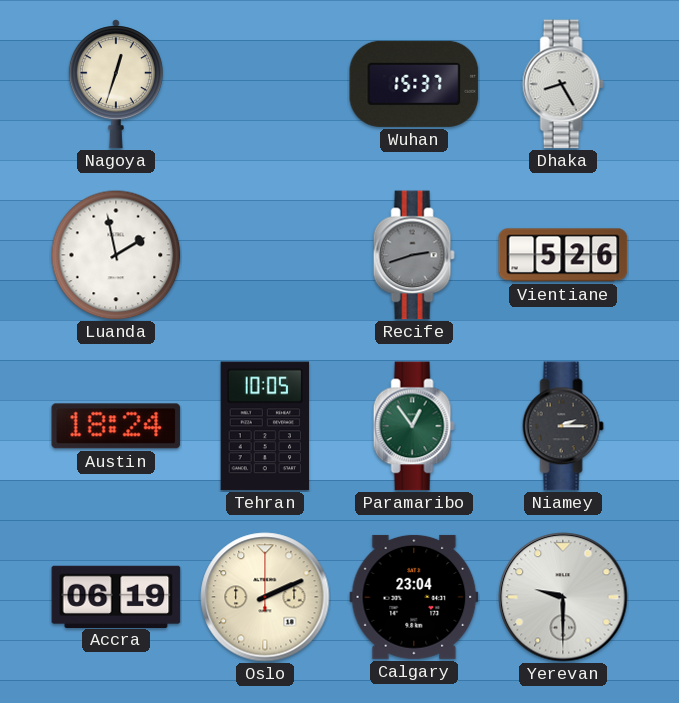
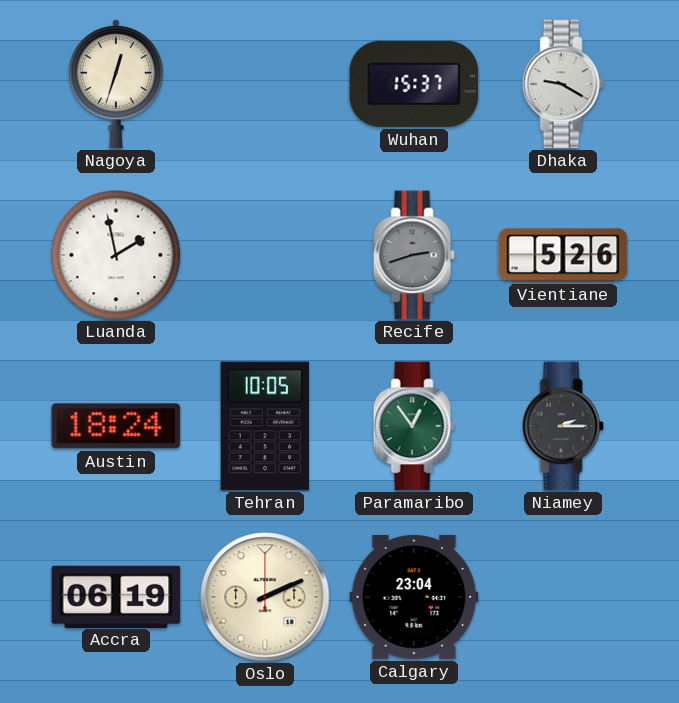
Dhaka: 8:25 -> 9:20 (563, 84)
Yerevan: 9:30 -> none (563, 597)
